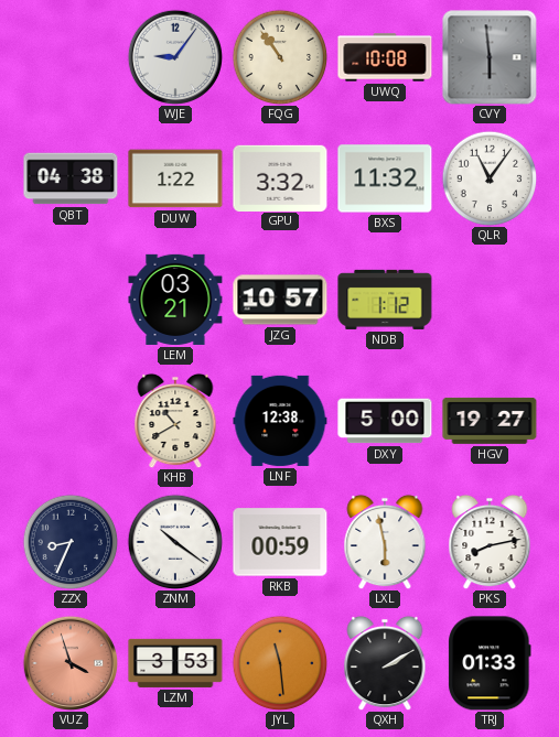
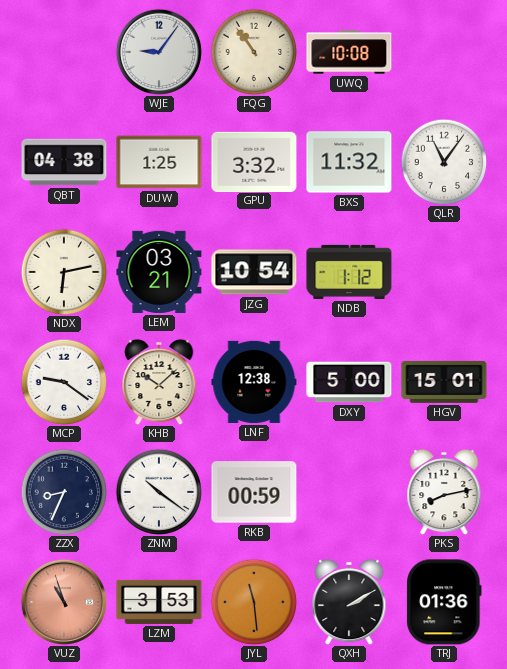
CVY: 5:59 -> none (490, 57)
DUW: 1:22 -> 1:25 (159, 162)
NDX: none -> 6:13 (64, 272)
JZG: 10:57 -> 10:54 (254, 272)
MCP: none -> 9:21 (64, 382)
KHB: 10:40 -> 10:08 (159, 382)
HGV: 19:27 -> 15:01 (444, 382)
LXL: 5:58 -> none (385, 542)
VUZ: 3:57 -> 10:57 (63, 601)
TRJ: 01:33 -> 01:36 (444, 602)
